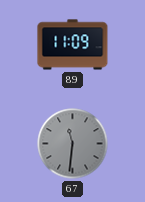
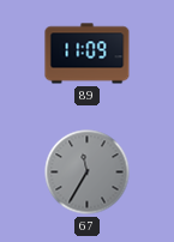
67: 11:31 -> 11:35 (88, 173)
